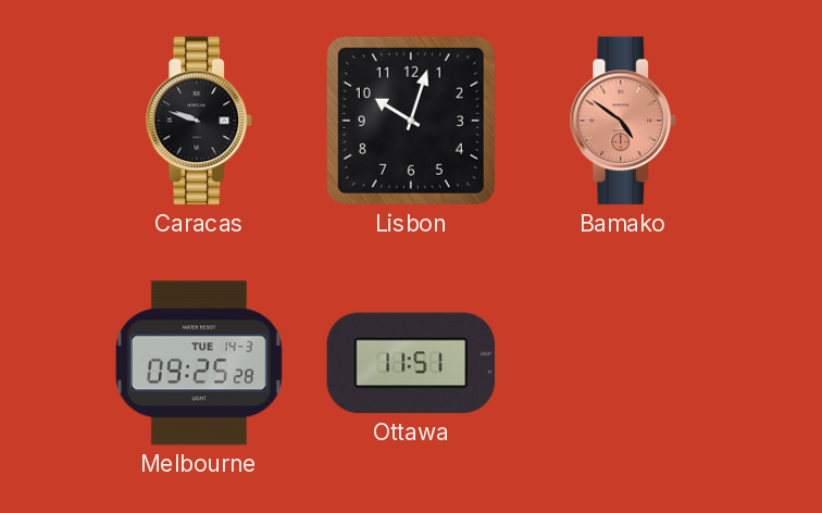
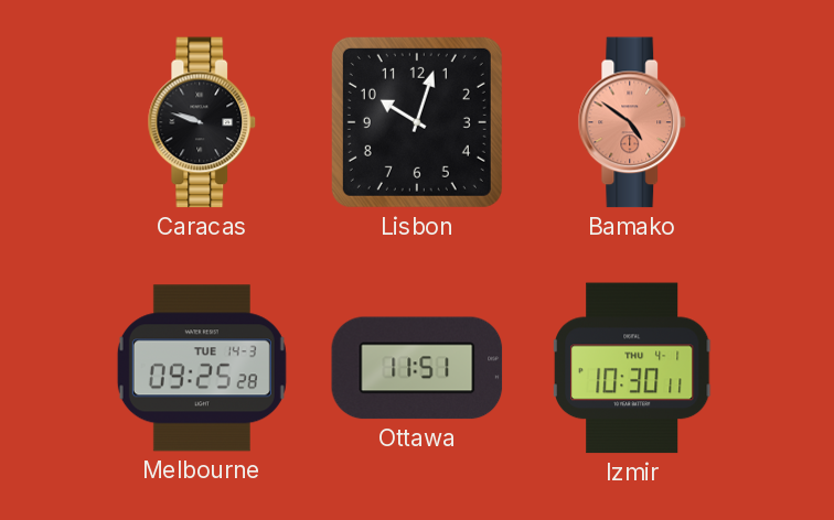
Izmir: none -> 10:30 (632, 368)
